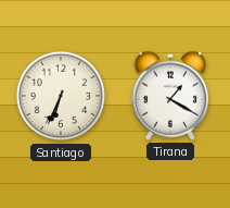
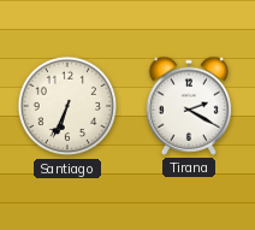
Tirana: 1:20 -> 2:20 (189, 106)
